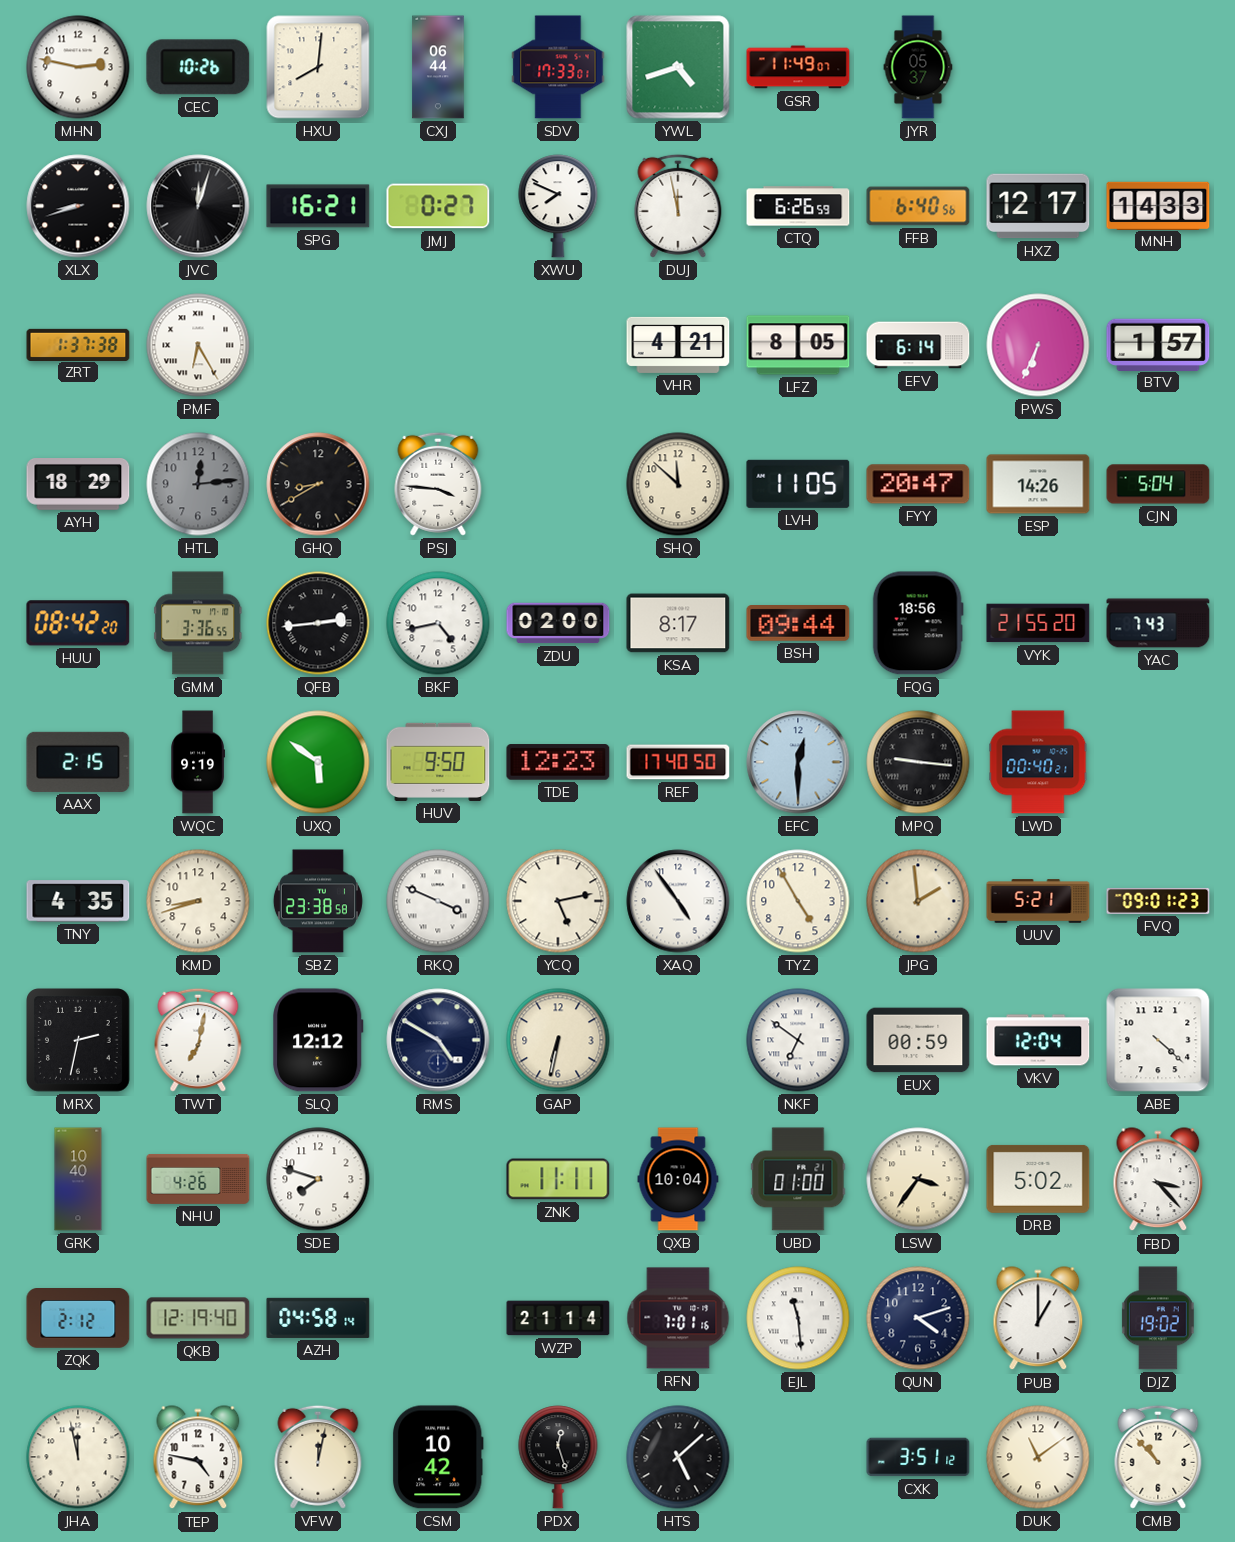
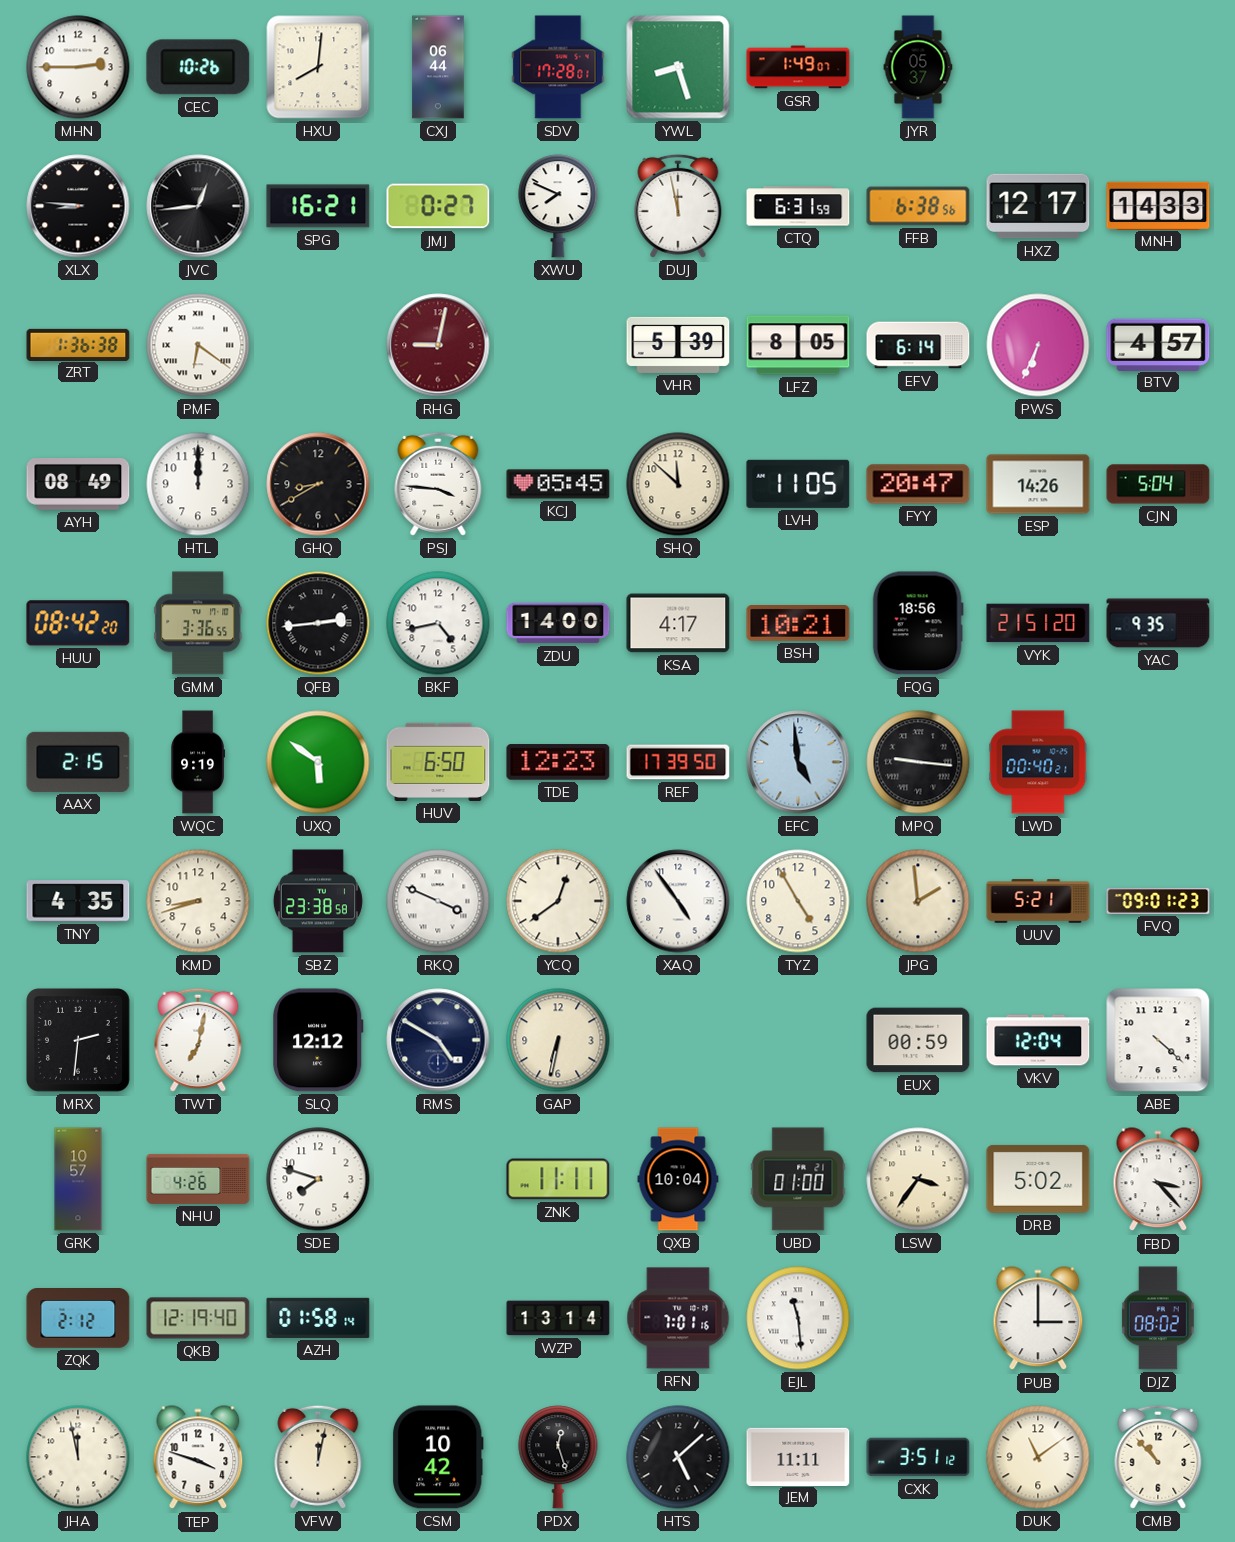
MHN: 2:47 -> 2:45 (78, 67)
SDV: 17:33 -> 17:28 (558, 67)
YWL: 4:42 -> 8:27 (678, 67)
GSR: 11:49 -> 1:49 (798, 67)
XLX: 8:42 -> 8:46 (78, 206)
JVC: 12:03 -> 12:44 (198, 206)
CTQ: 6:26 -> 6:31 (798, 206)
FFB: 6:40 -> 6:38 (918, 206)
ZRT: 1:37 -> 1:36 (78, 344)
PMF: 6:25 -> 6:21 (198, 345)
RHG: none -> 9:02 (438, 345)
VHR: 4:21 -> 5:39 (678, 345)
BTV: 1:57 -> 4:57 (1158, 344)
AYH: 18:29 -> 08:49 (78, 485)
HTL: 12:14 -> 12:00 (198, 484)
HTL dial: grey -> white (198, 484)
KCJ: none -> 05:45 (558, 484)
ZDU: 02:00 -> 14:00 (558, 623)
KSA: 8:17 -> 4:17 (678, 623)
BSH: 09:44 -> 10:21 (798, 624)
VYK: 21:55 -> 21:51 (1038, 623)
YAC: 7:43 -> 9:35 (1158, 623)
HUV: 9:50 -> 6:50 (438, 762)
REF: 17:40 -> 17:39 (678, 762)
EFC: 12:30 -> 4:59 (798, 762)
YCQ: 5:13 -> 12:39 (558, 901)
MRX: 2:32 -> 2:31 (78, 1040)
NKF: 6:51 -> none (798, 1040)
GRK: 10:40 -> 10:57 (78, 1179)
AZH: 04:58 -> 01:58 (318, 1318)
WZP: 21:14 -> 13:14 (558, 1318)
QUN: 4:12 -> none (918, 1318)
PUB: 1:00 -> 3:00 (1038, 1319)
DJZ: 19:02 -> 08:02 (1158, 1318)
TEP: 4:47 -> 3:48 (198, 1458)
JEM: none -> 11:11 (798, 1456)
